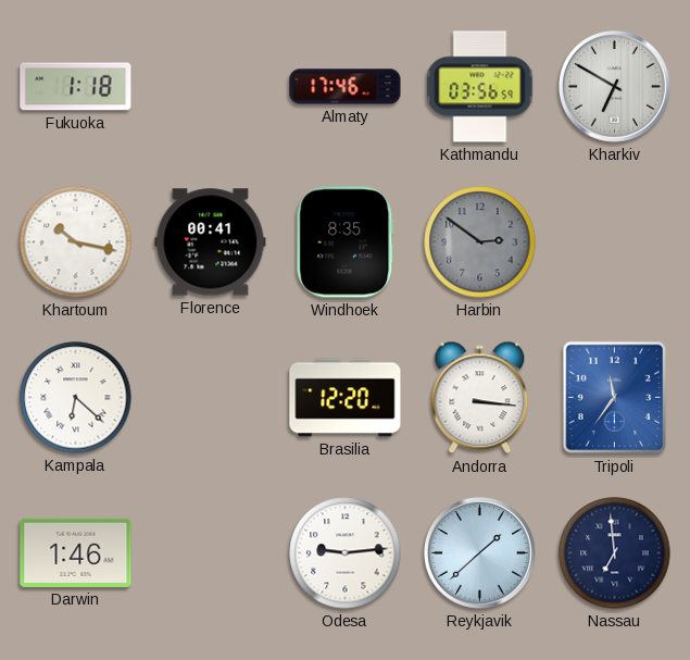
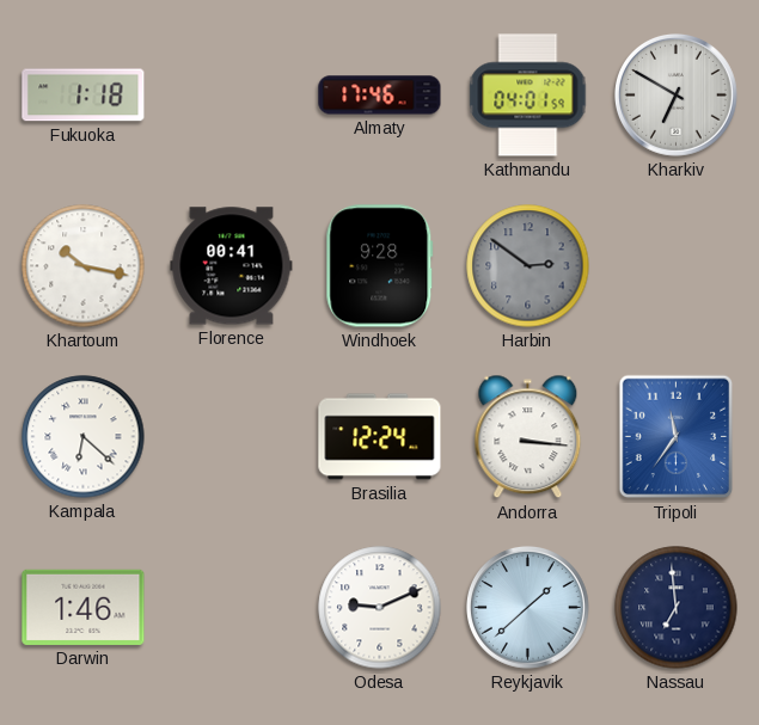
Kathmandu: 03:56 -> 04:01 (528, 96)
Windhoek: 8:35 -> 9:28 (380, 266)
Brasilia: 12:20 -> 12:24 (380, 437)
Odesa: 9:14 -> 9:11 (380, 608)
